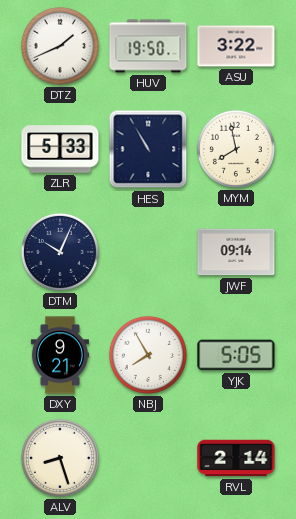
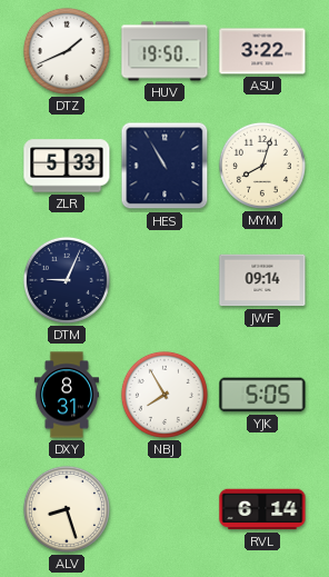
MYM: 7:58 -> 8:03 (262, 166)
DTM: 10:04 -> 9:04 (67, 280)
DXY: 9:21 -> 8:31 (67, 395)
RVL: 2:14 -> 6:14 (262, 509)
